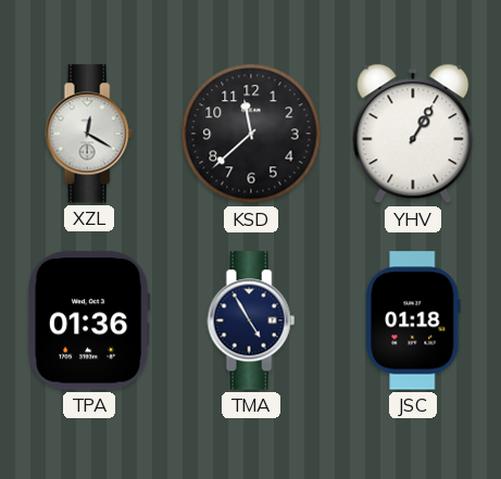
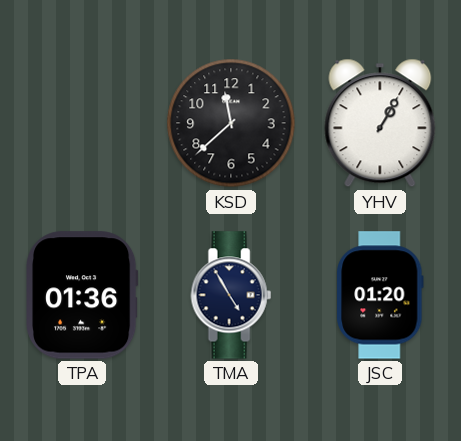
XZL: 12:20 -> none (89, 134)
JSC: 01:18 -> 01:20 (380, 295)
